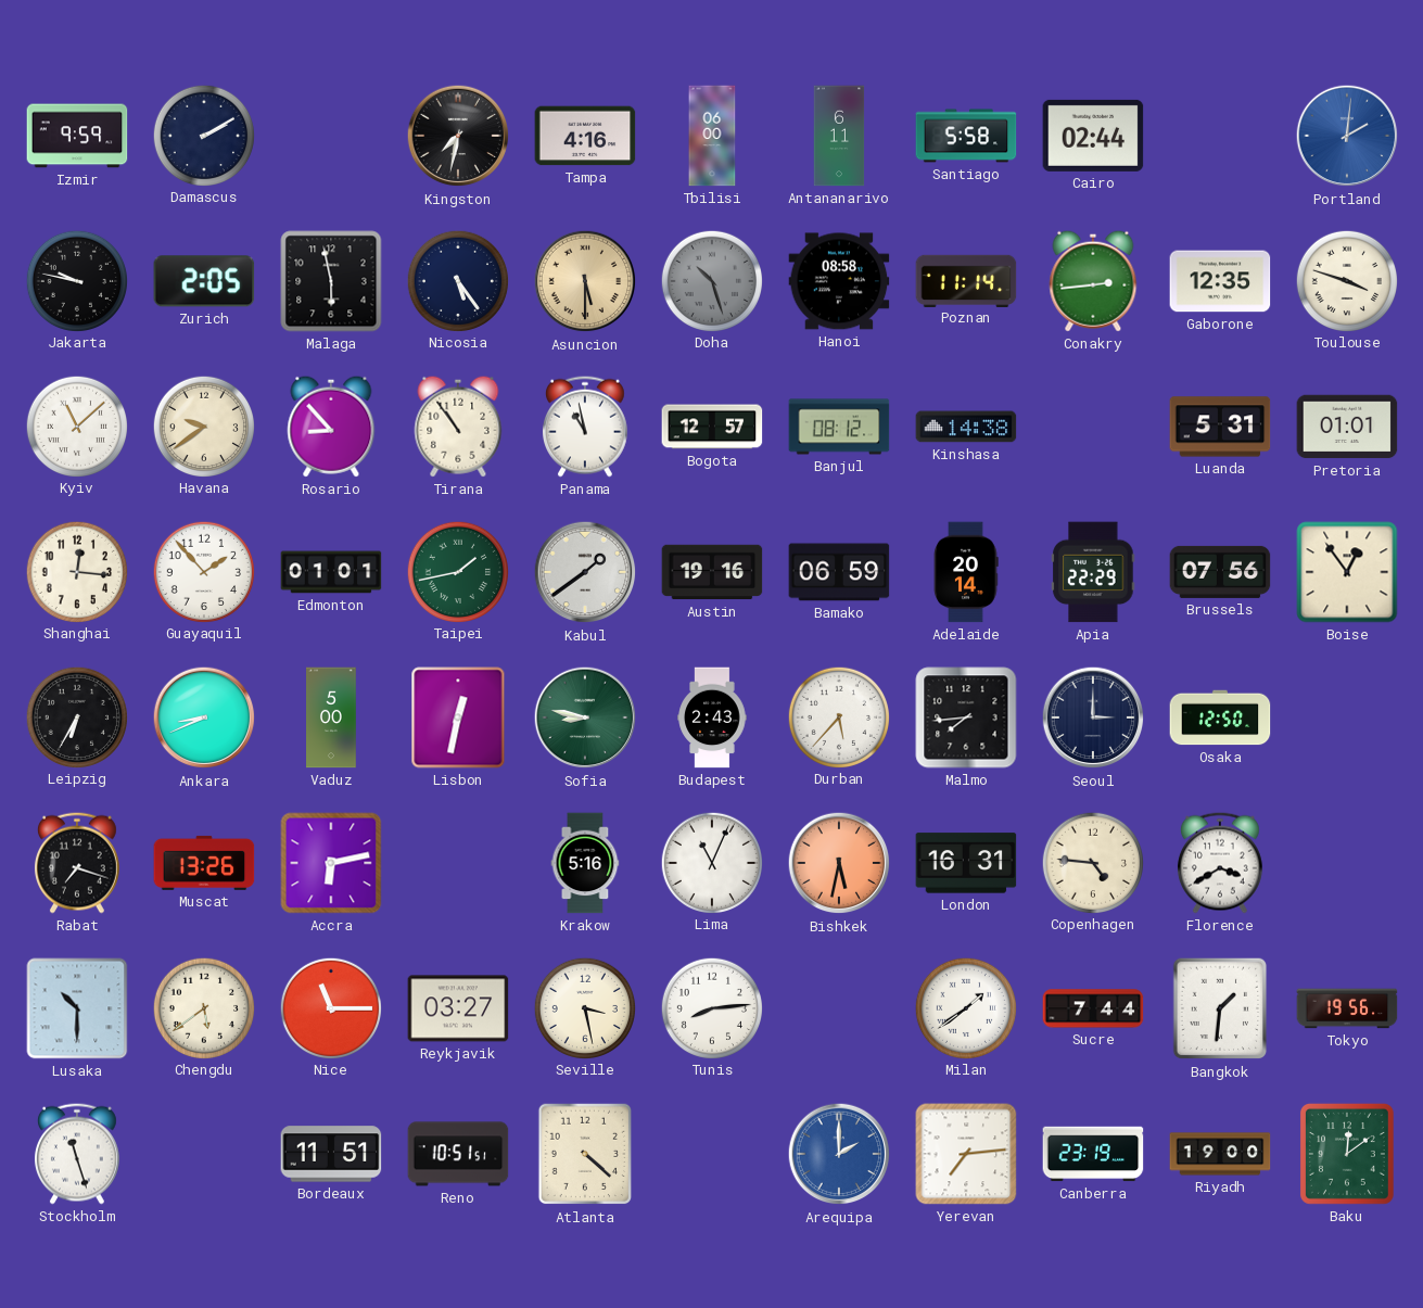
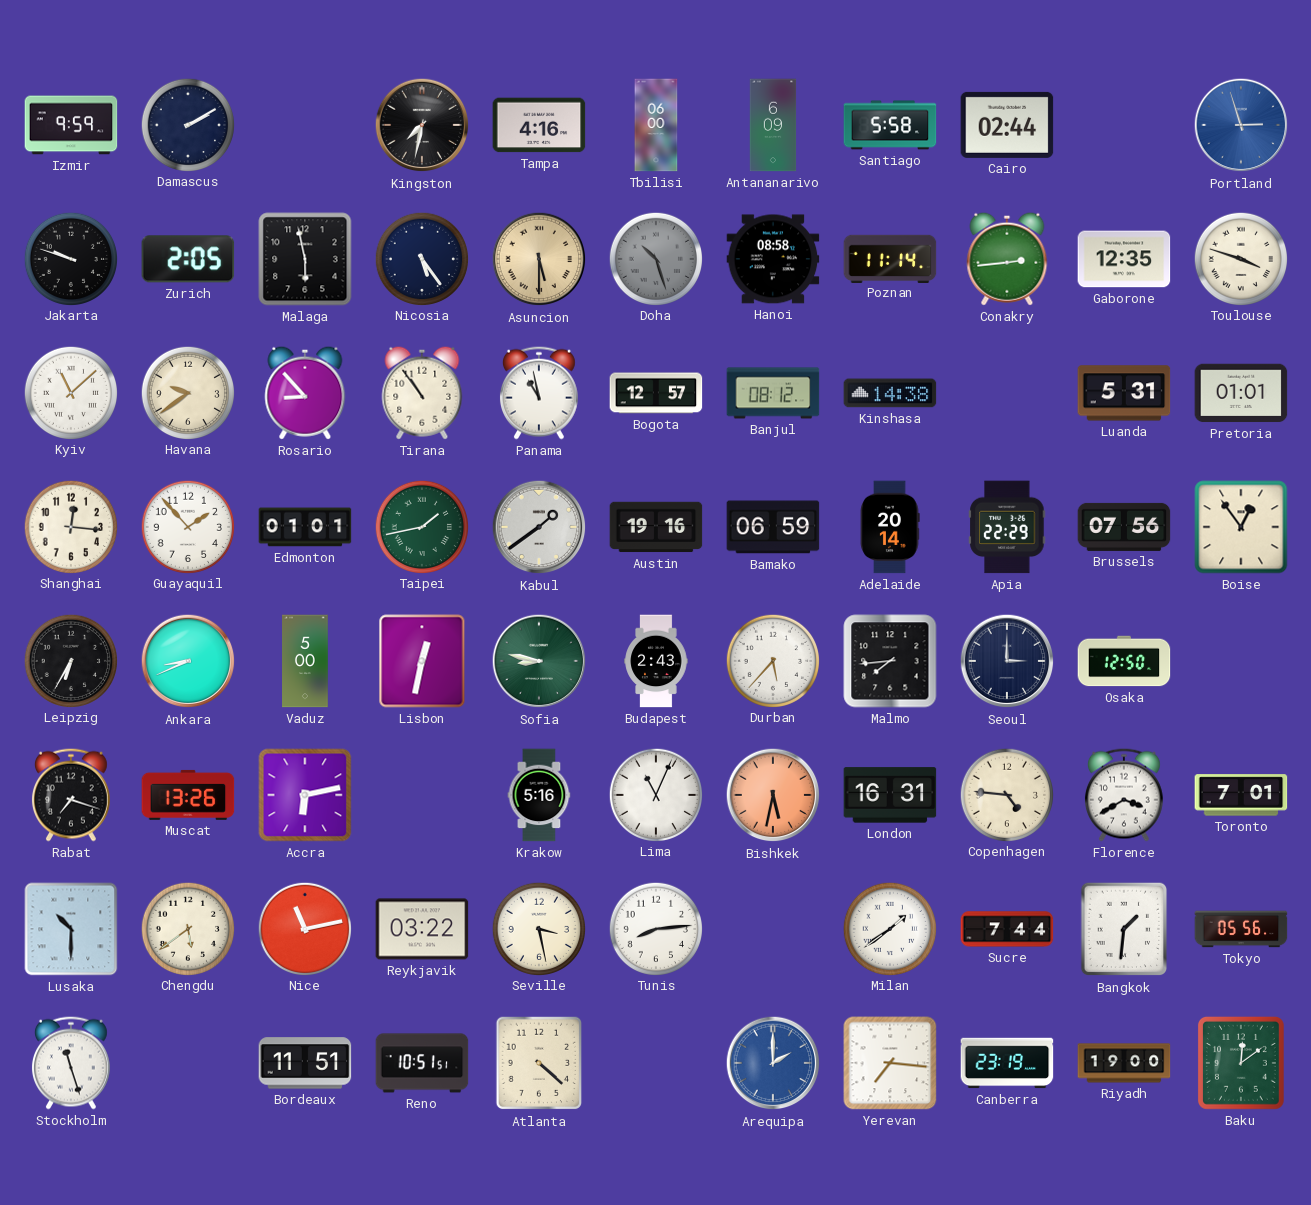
Antananarivo: 6:11 -> 6:09 (773, 125)
Portland: 2:01 -> 2:57 (1241, 125)
Jakarta: 9:47 -> 9:48 (70, 258)
Toronto: none -> 7:01 (1241, 795)
Nice: 11:15 -> 11:13 (304, 928)
Reykjavik: 03:27 -> 03:22 (422, 929)
Tokyo: 19:56 -> 05:56 (1241, 929)
Yerevan: 7:14 -> 7:16 (890, 1063)
